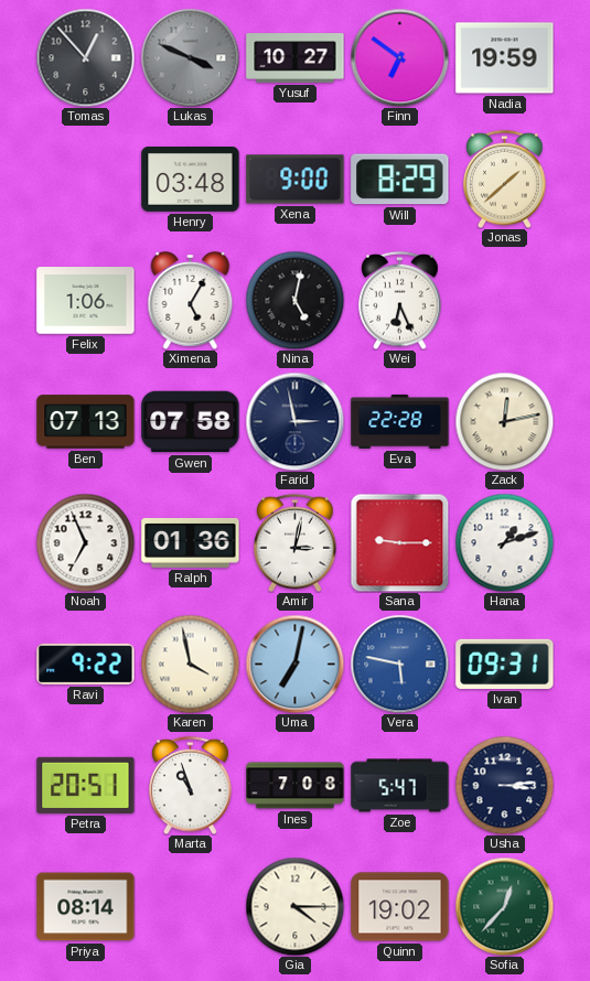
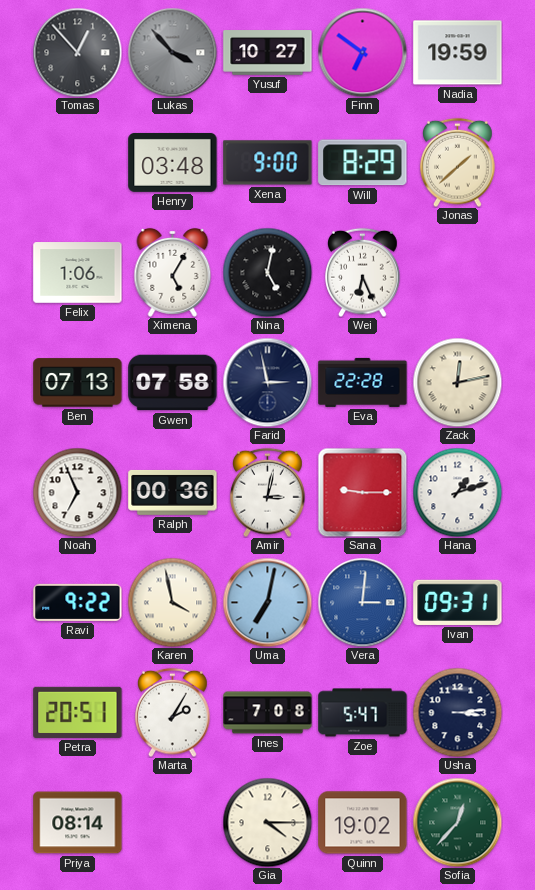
Lukas: 3:49 -> 3:53 (172, 52)
Ralph: 01:36 -> 00:36 (173, 492)
Vera: 5:47 -> 3:01 (362, 602)
Marta: 10:57 -> 2:05 (173, 712)
